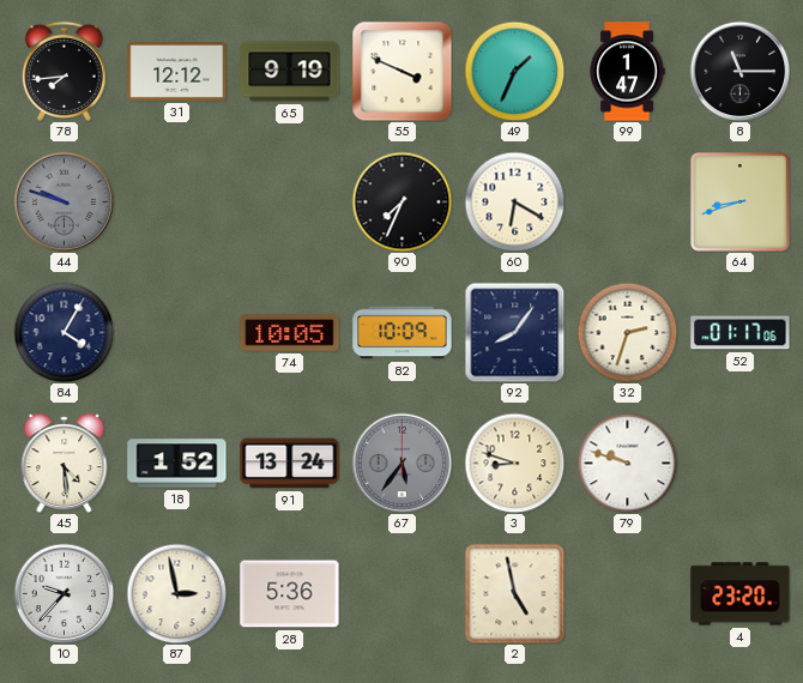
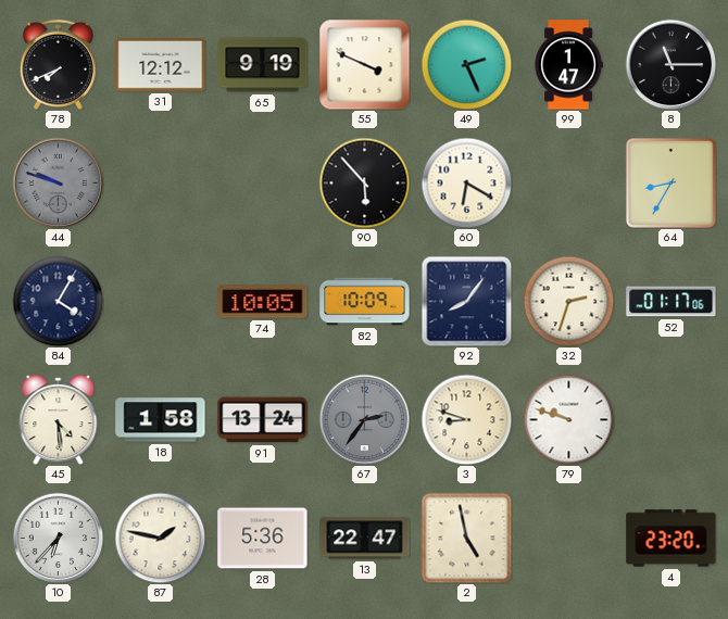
78: 7:44 -> 7:41 (58, 64)
49: 1:34 -> 2:26 (466, 64)
90: 7:34 -> 5:53 (364, 182)
64: 8:42 -> 8:35 (670, 182)
18: 1:52 -> 1:58 (161, 420)
67: 5:36 -> 2:36 (364, 419)
10: 9:37 -> 6:37 (58, 538)
87: 2:58 -> 1:47 (160, 538)
13: none -> 22:47 (365, 539)
